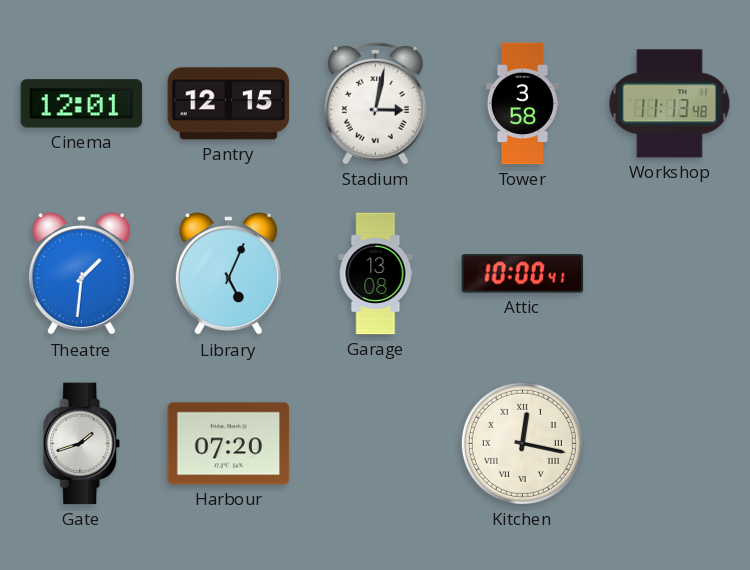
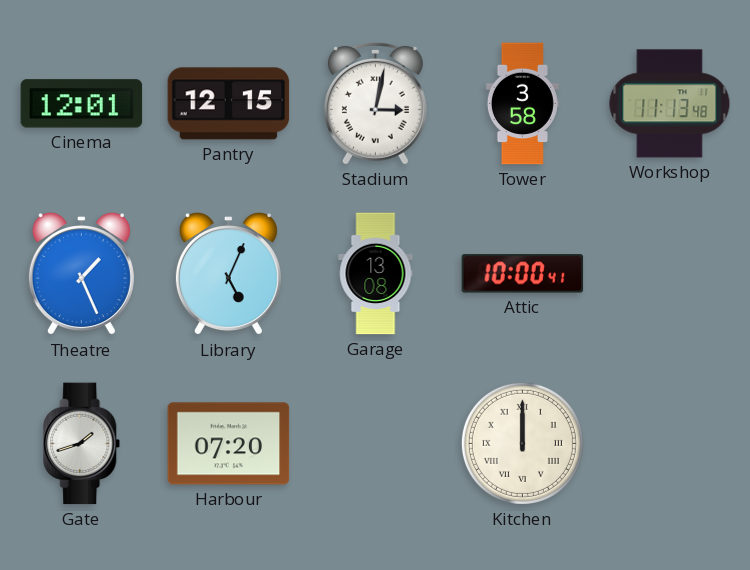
Theatre: 1:31 -> 1:26 (81, 274)
Kitchen: 12:17 -> 12:00 (522, 443)
